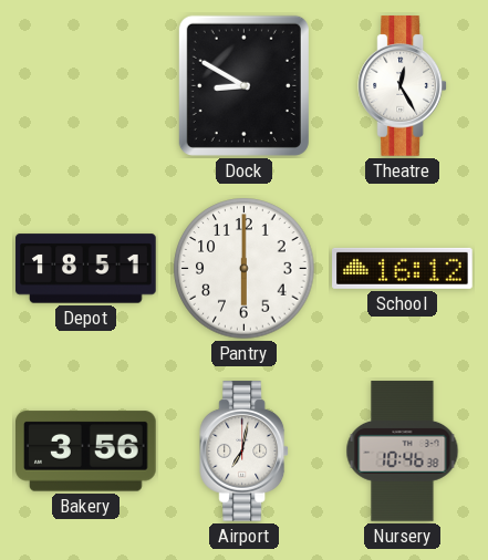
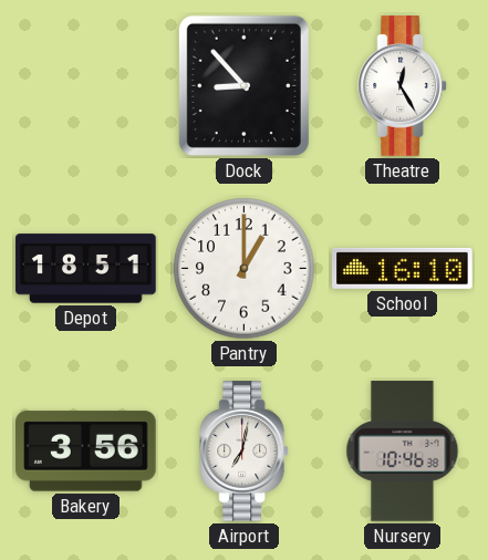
Dock: 8:50 -> 8:53 (243, 85)
Pantry: 6:00 -> 1:00 (245, 269)
School: 16:12 -> 16:10 (403, 268)
